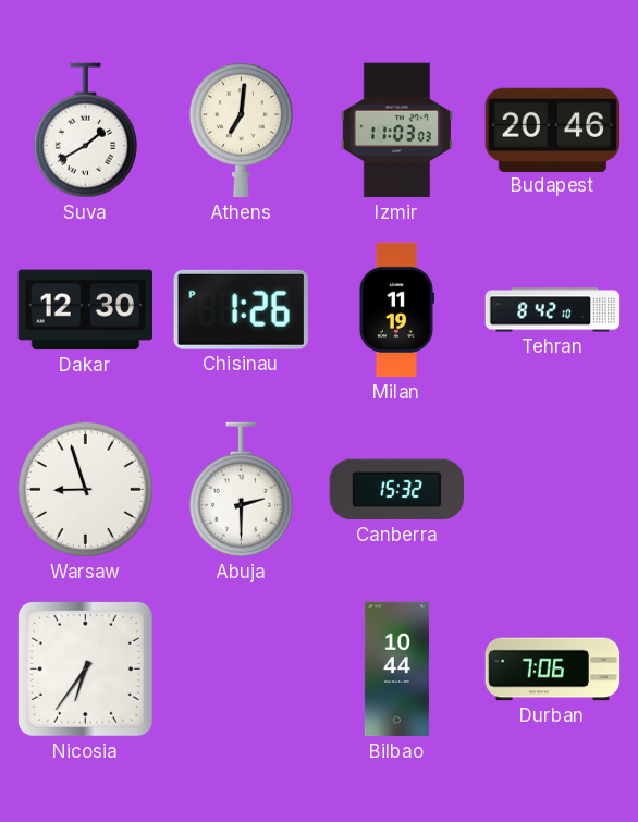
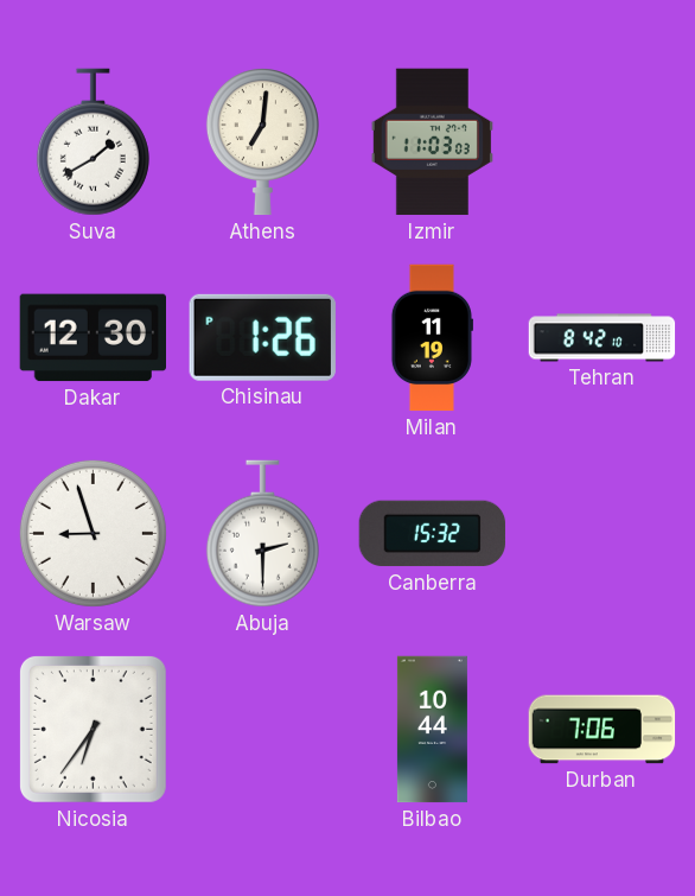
Budapest: 20:46 -> none (553, 130)
